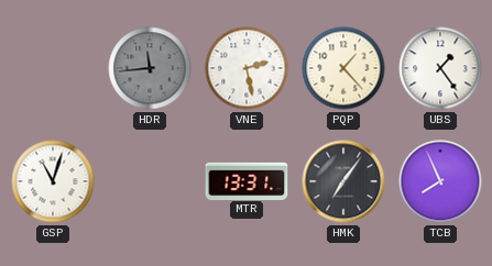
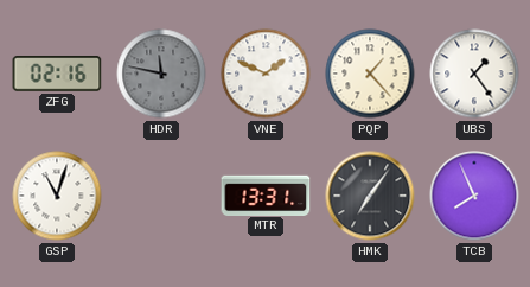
ZFG: none -> 02:16 (57, 74)
HDR: 11:44 -> 11:47 (161, 74)
VNE: 2:28 -> 1:49 (266, 74)
